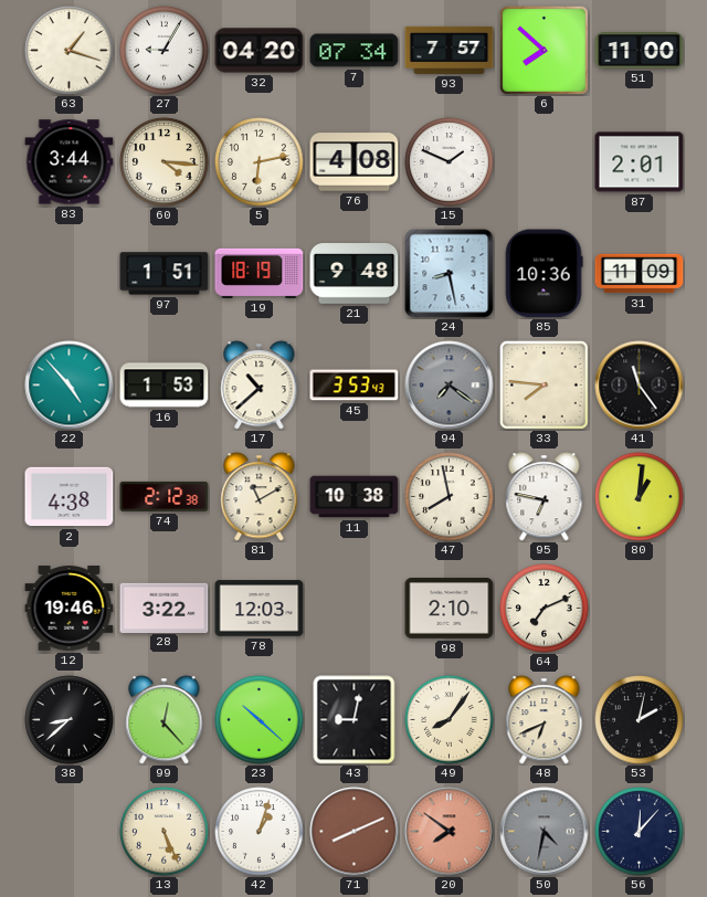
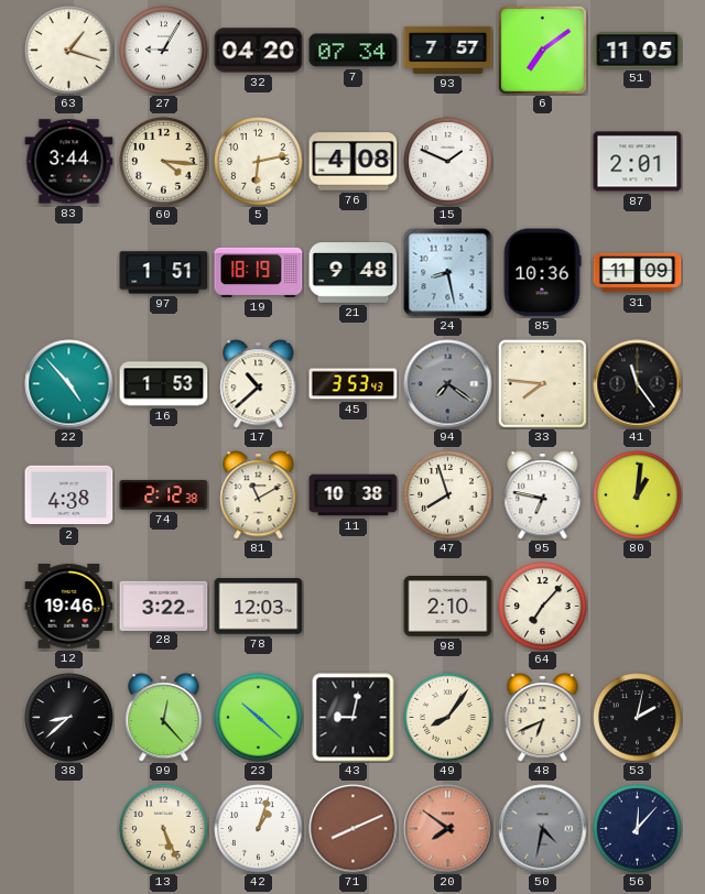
6: 7:52 -> 7:09 (542, 50)
51: 11:00 -> 11:05 (638, 51)
47: 7:58 -> 7:57 (448, 495)
64: 7:11 -> 7:07 (543, 607)
